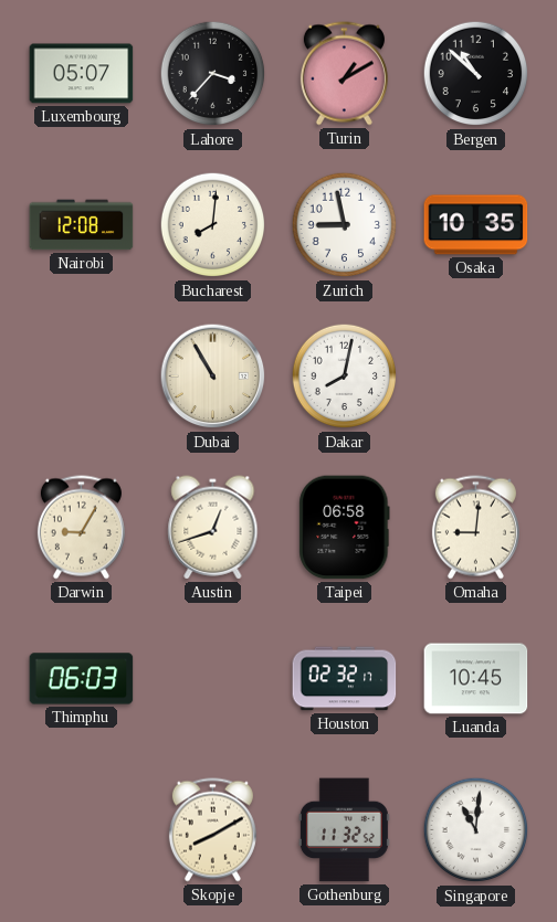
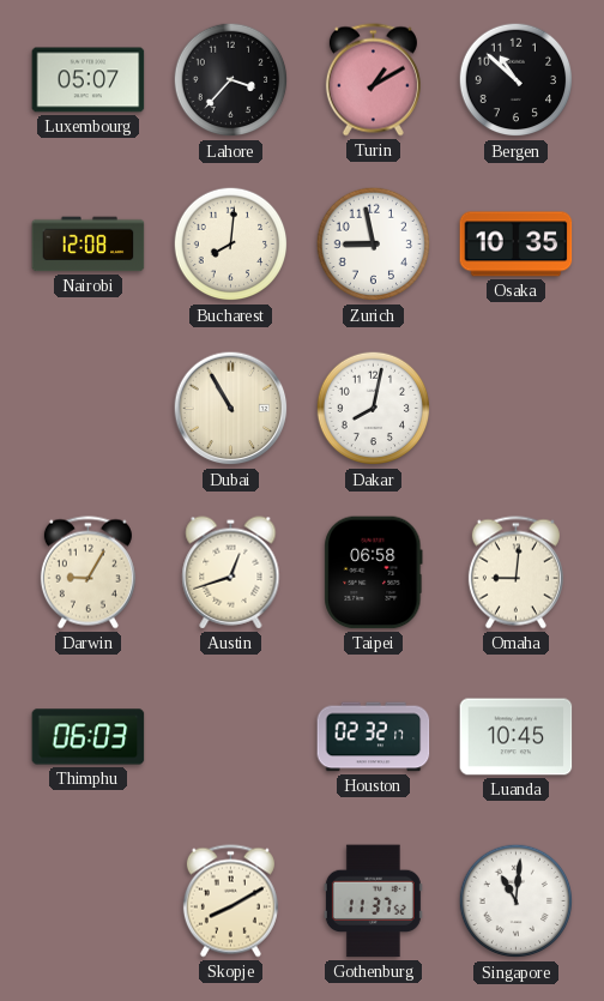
Gothenburg: 11:32 -> 11:37 (373, 901)
